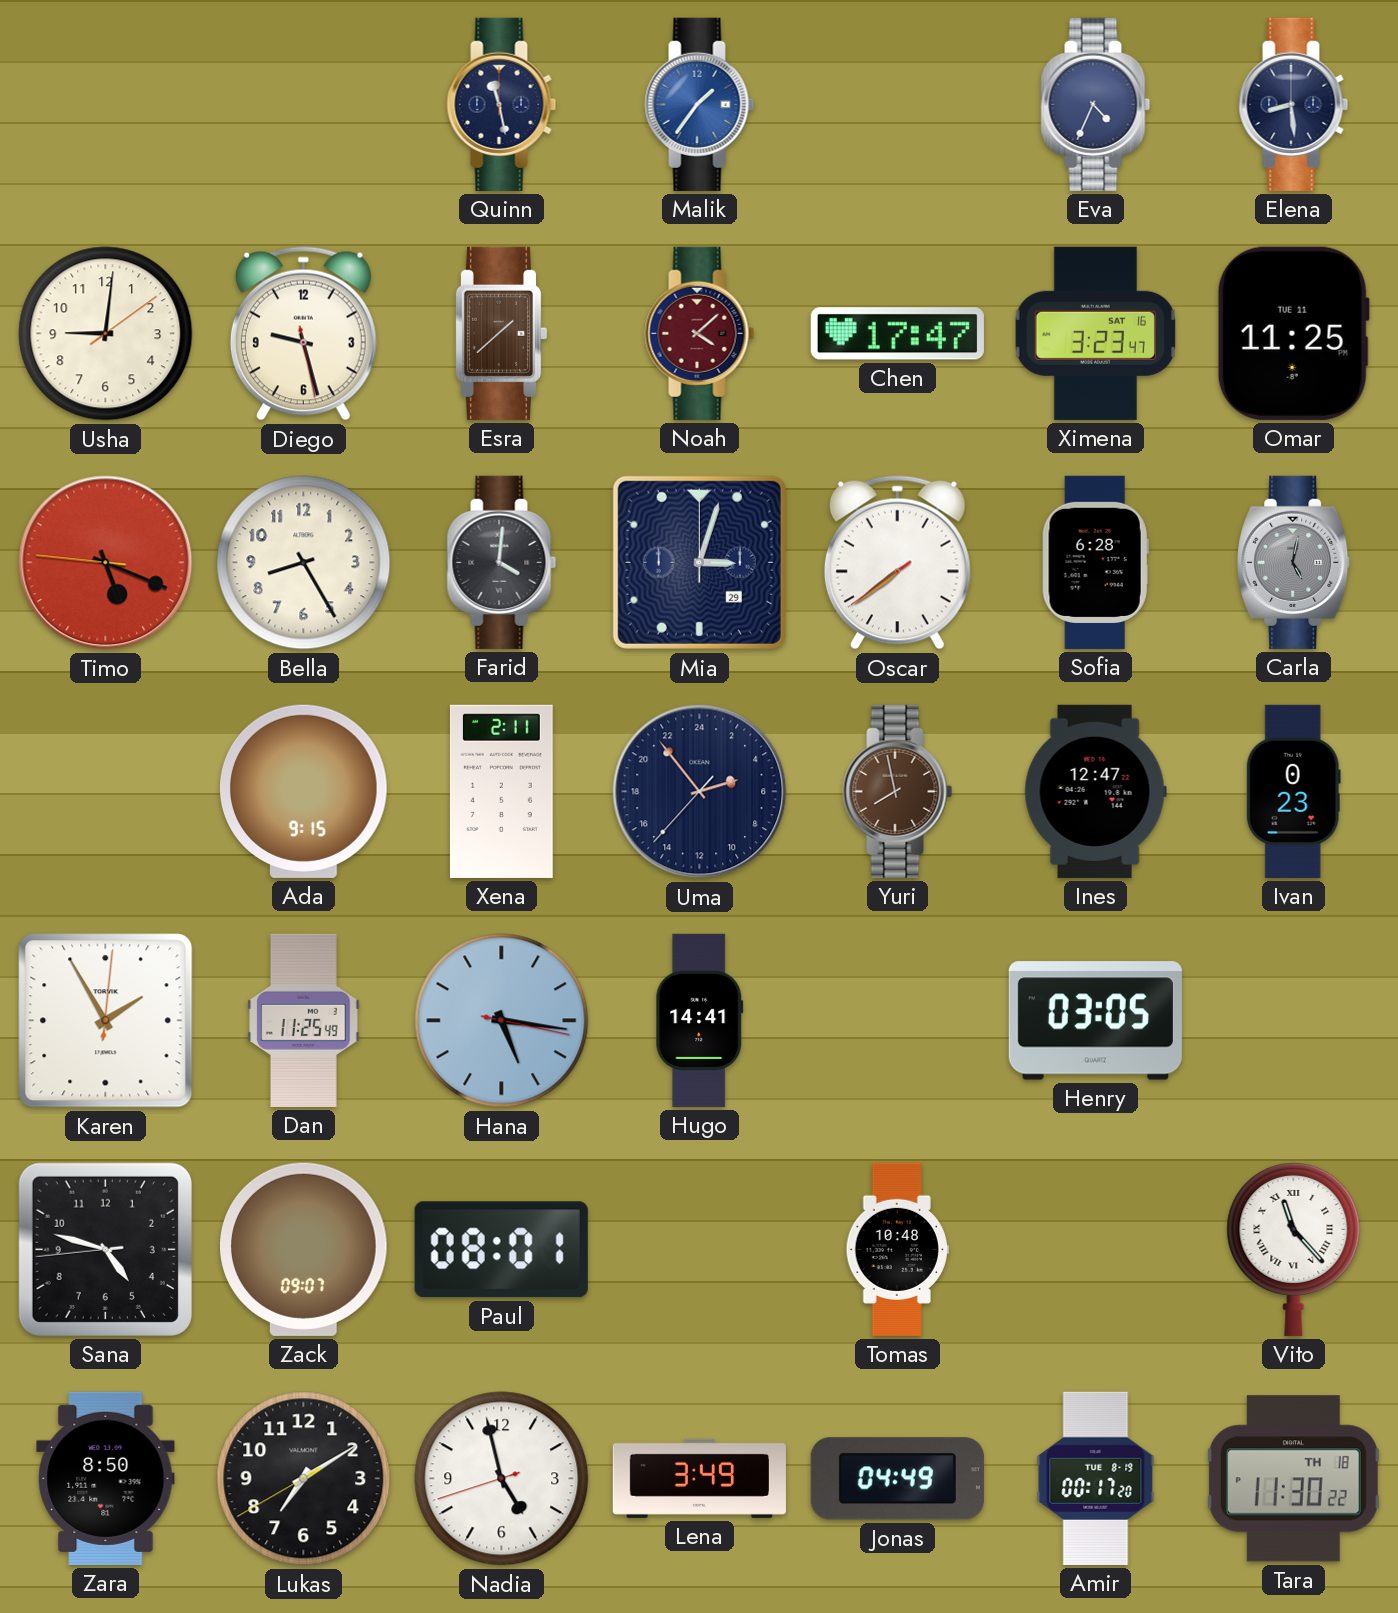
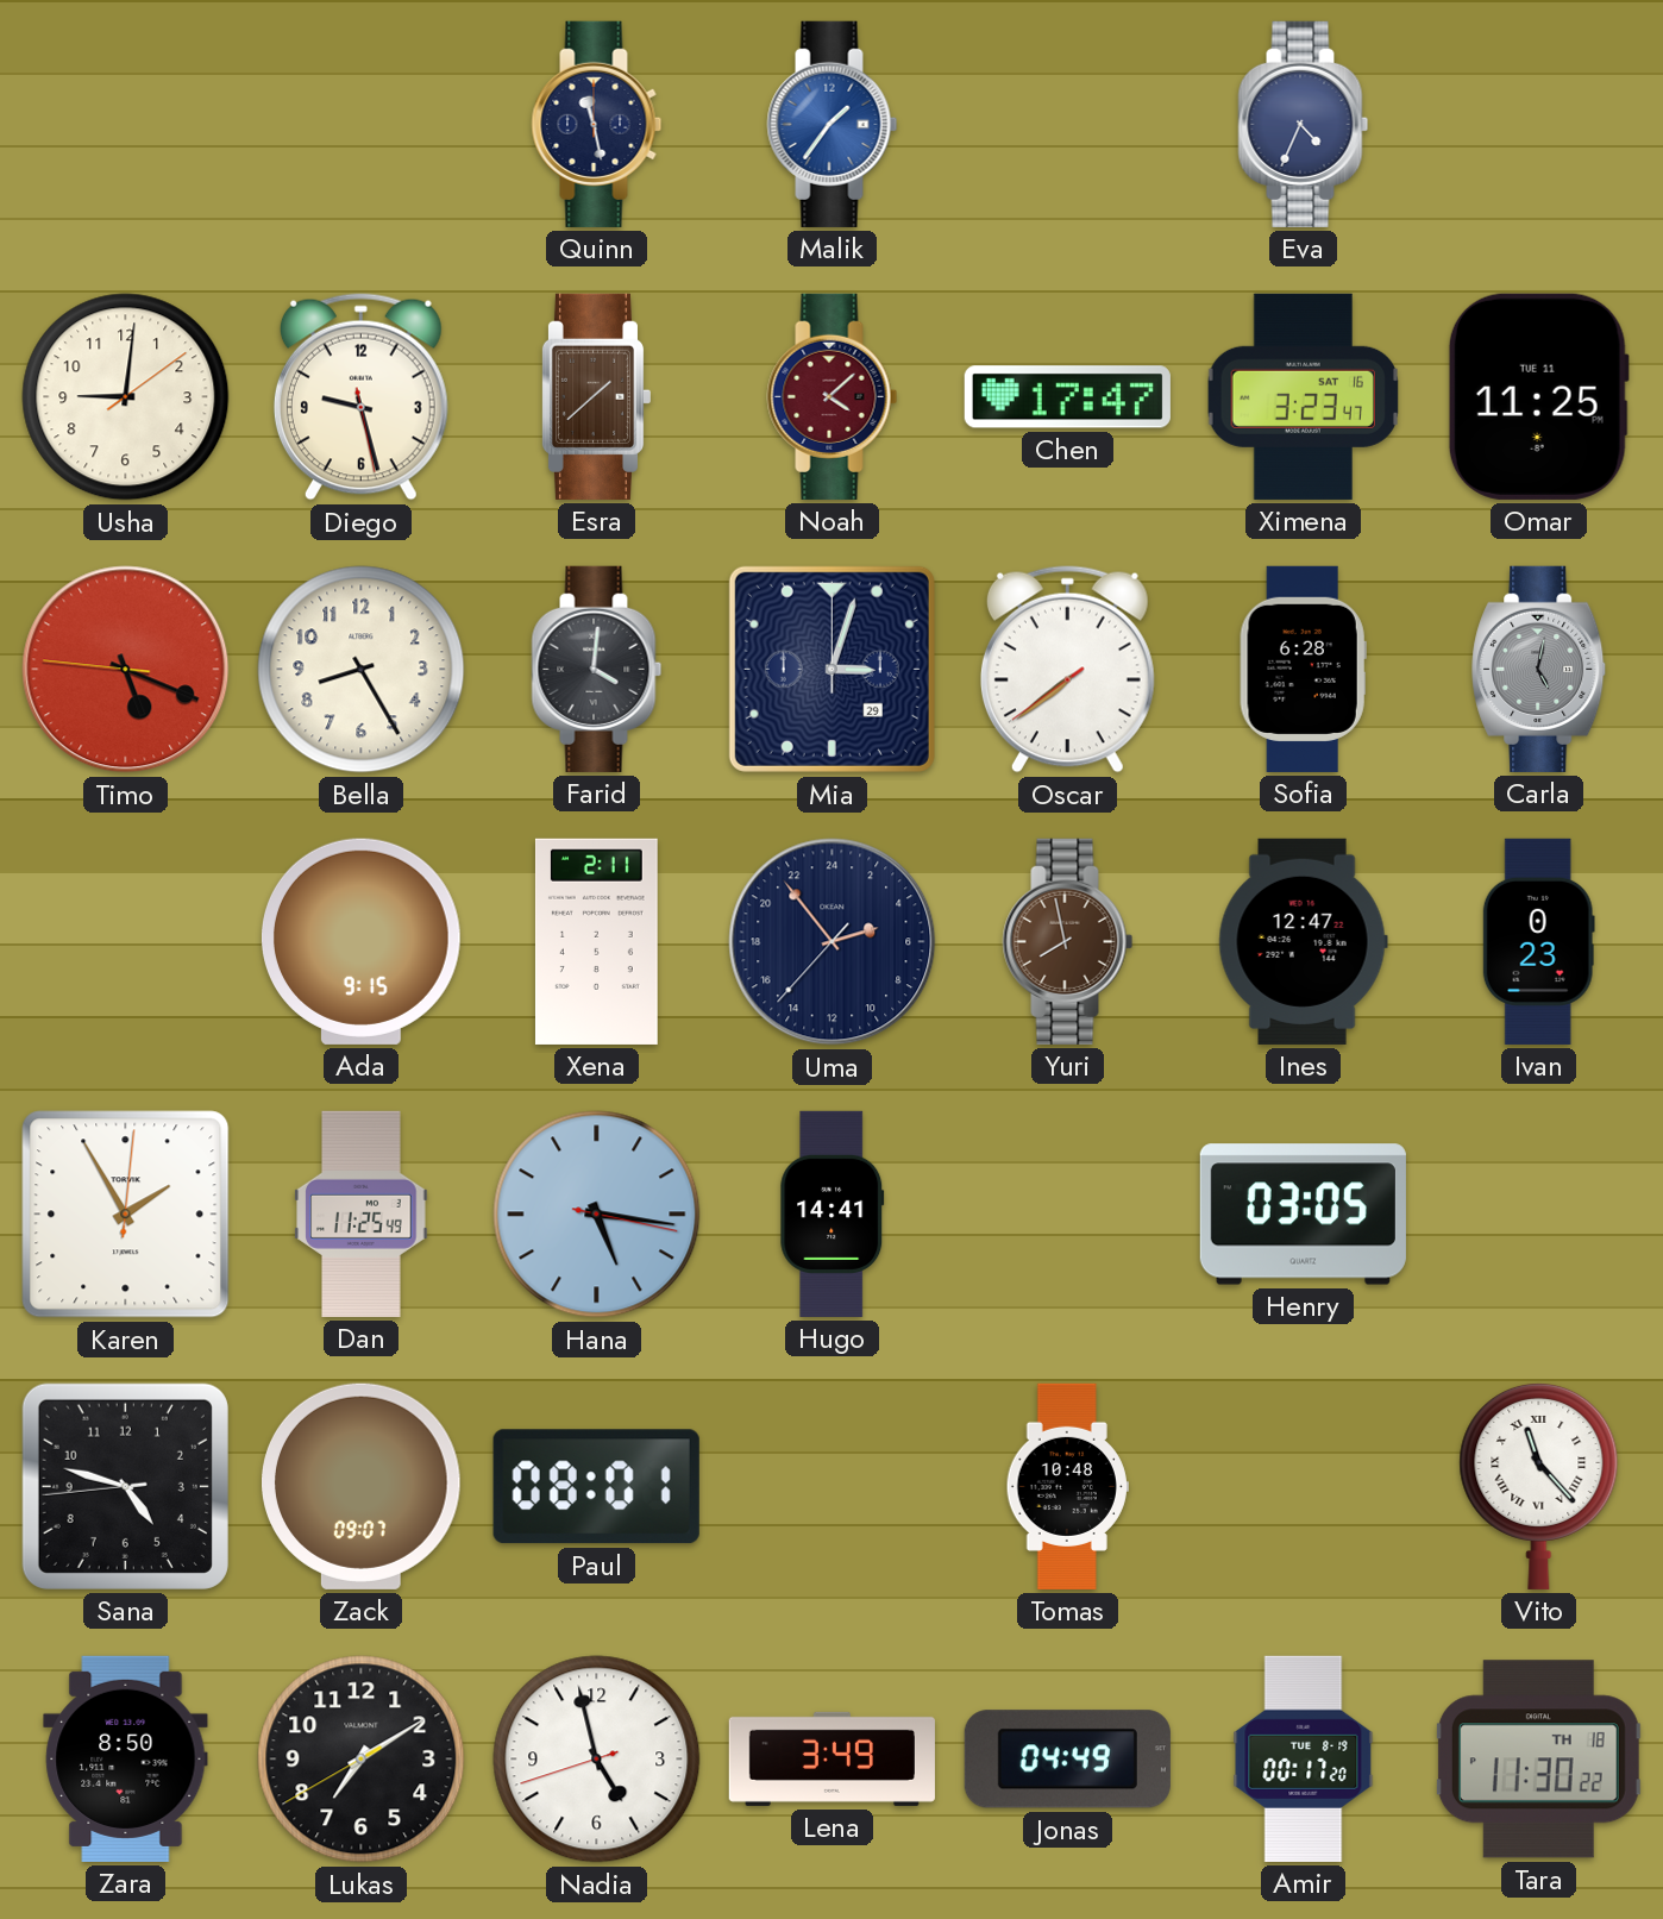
Elena: 8:29 -> none (1294, 104)
